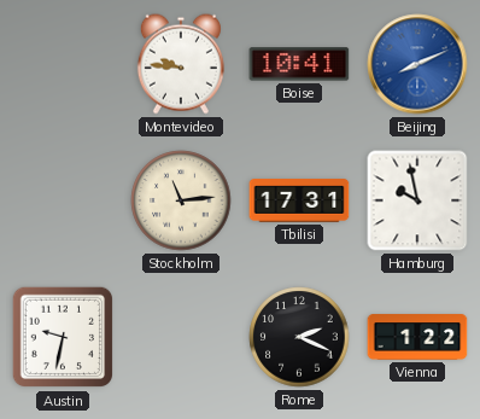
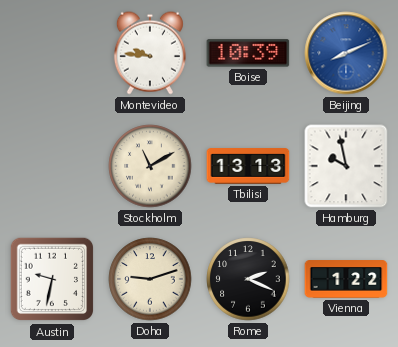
Boise: 10:41 -> 10:39 (248, 53)
Stockholm: 11:14 -> 11:10 (150, 166)
Tbilisi: 17:31 -> 13:13 (248, 166)
Doha: none -> 9:12 (150, 279)
